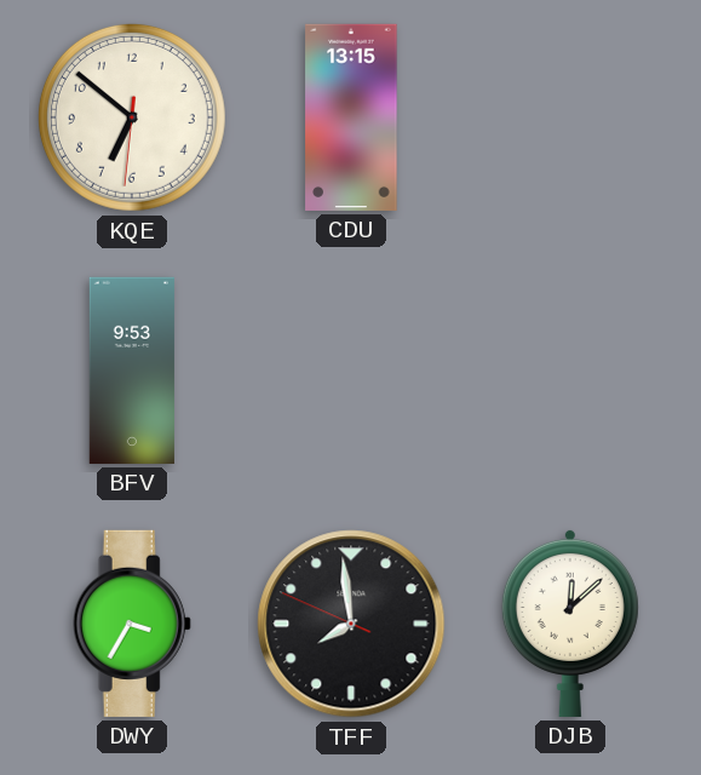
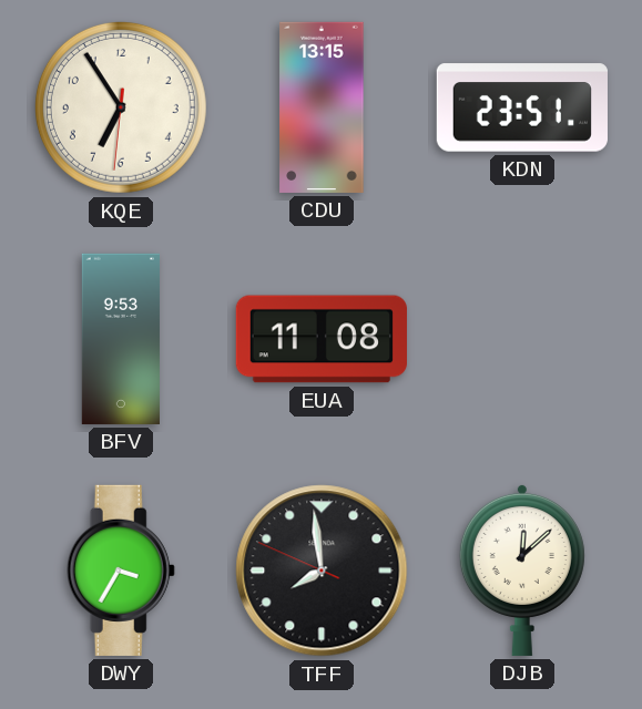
KQE: 6:51 -> 6:54 (121, 107)
KDN: none -> 23:51 (522, 107)
EUA: none -> 11:08 (322, 339)
